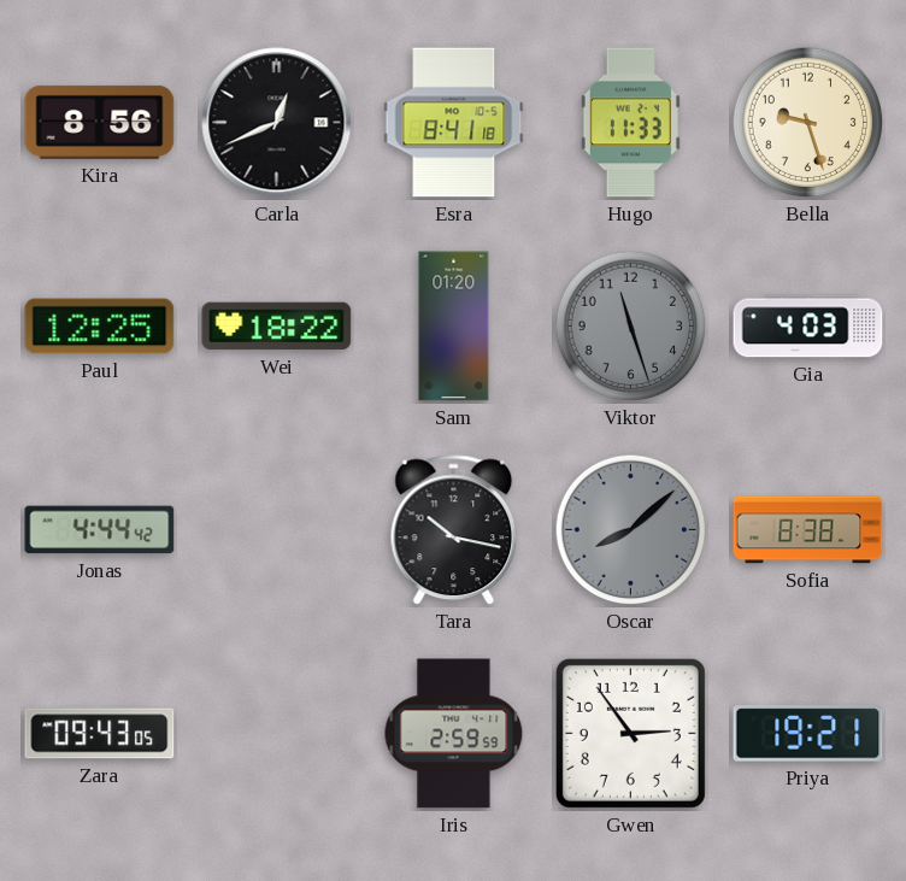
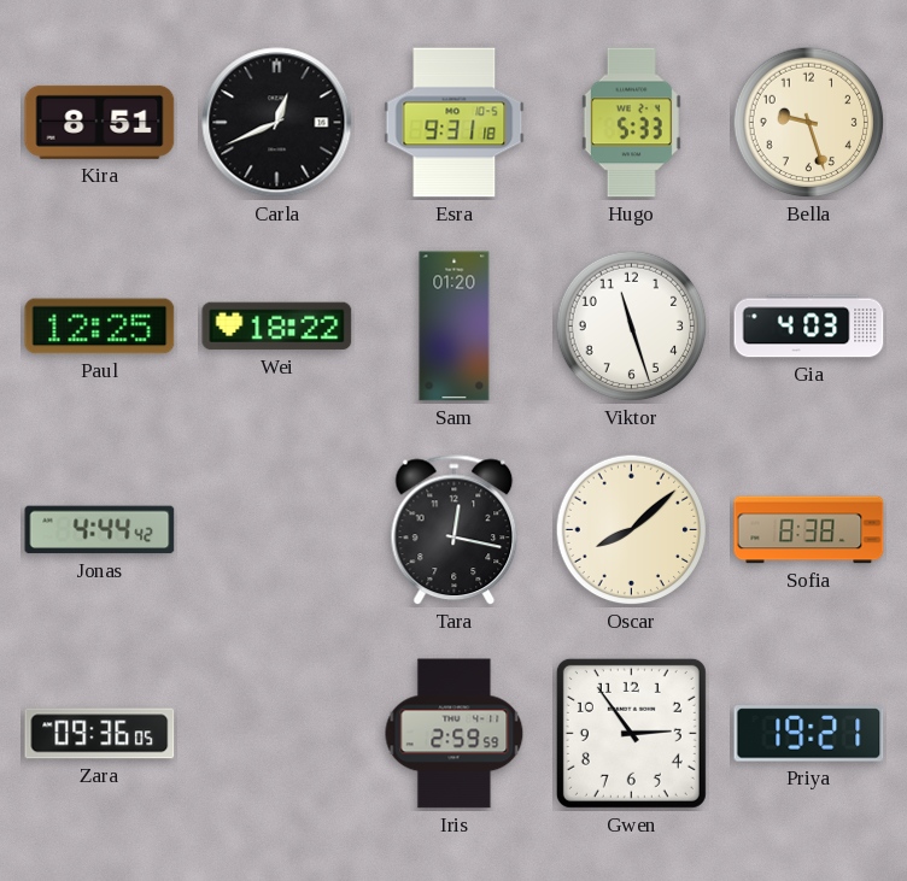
Kira: 8:56 -> 8:51 (100, 122)
Esra: 8:41 -> 9:31 (455, 123)
Hugo: 11:33 -> 5:33 (631, 123)
Viktor dial: grey -> white (632, 327)
Tara: 10:17 -> 12:17 (455, 530)
Oscar dial: grey -> cream (632, 530)
Zara: 09:43 -> 09:36 (100, 734)
